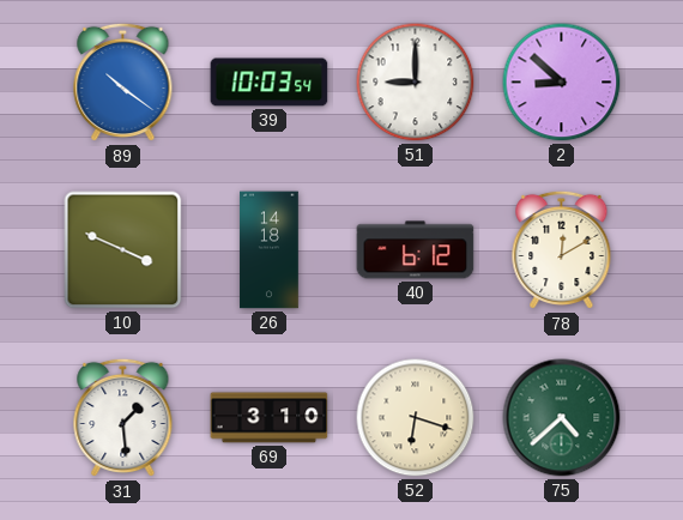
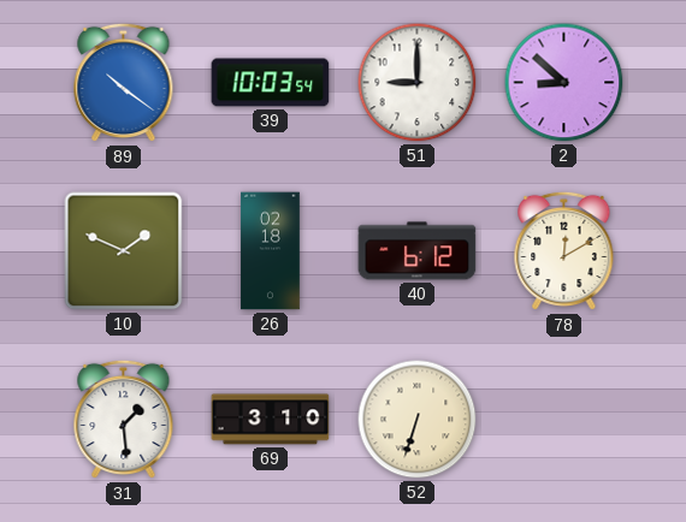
10: 3:49 -> 1:49 (124, 251)
26: 14:18 -> 02:18 (271, 251)
52: 6:18 -> 6:33 (418, 420)
75: 4:38 -> none (562, 418)
